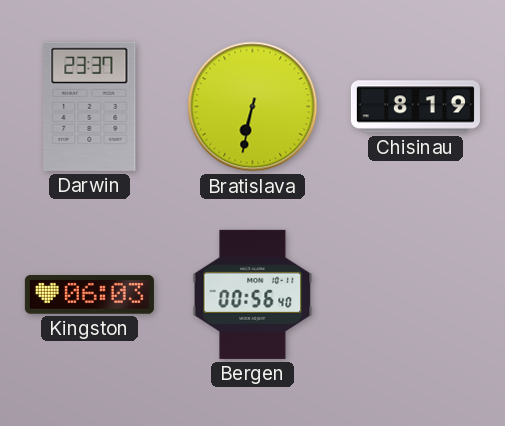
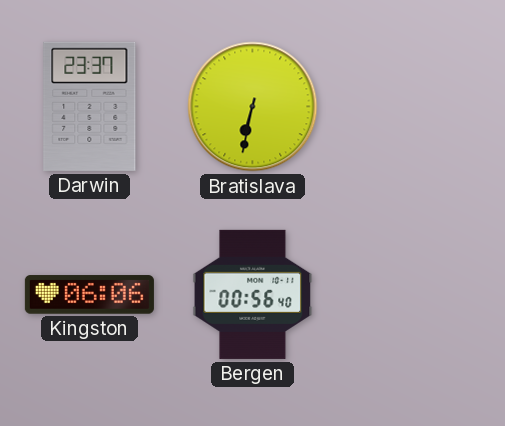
Chisinau: 8:19 -> none (415, 107)
Kingston: 06:03 -> 06:06 (89, 295)
